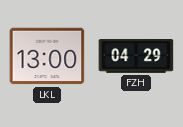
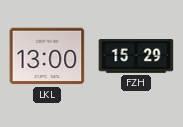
FZH: 04:29 -> 15:29 (136, 57)
